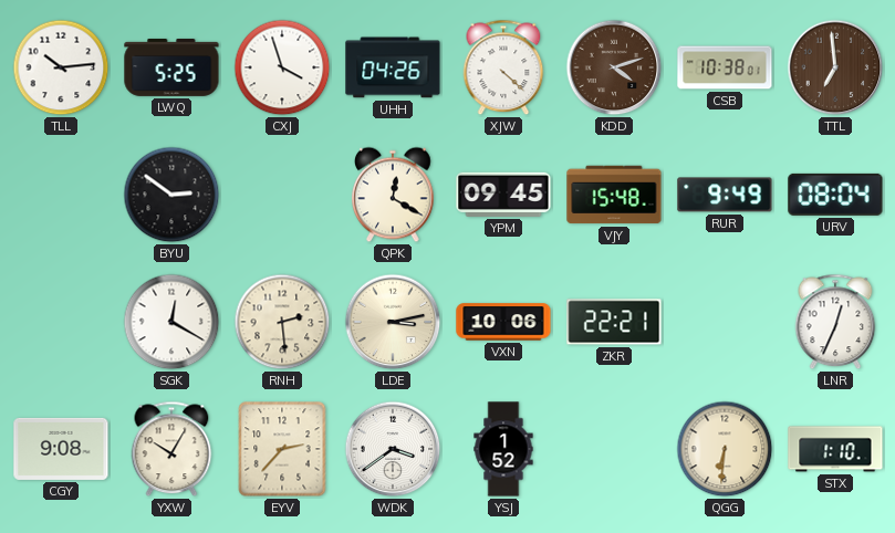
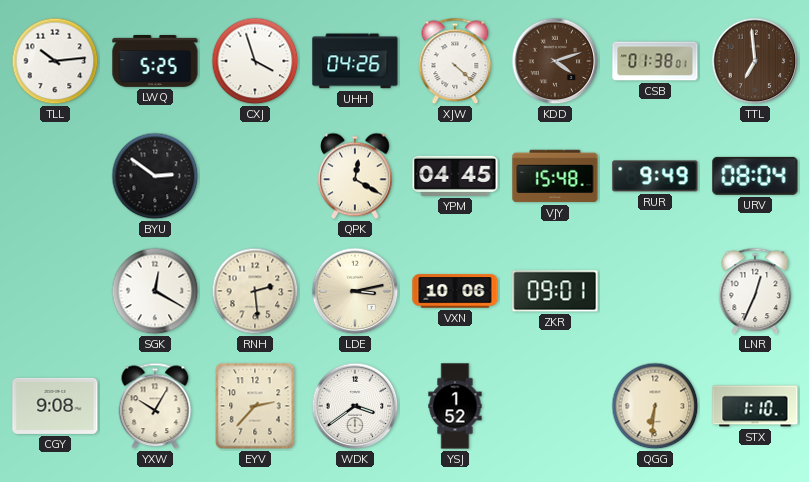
CSB: 10:38 -> 01:38 (655, 61)
YPM: 09:45 -> 04:45 (455, 176)
ZKR: 22:21 -> 09:01 (555, 291)
